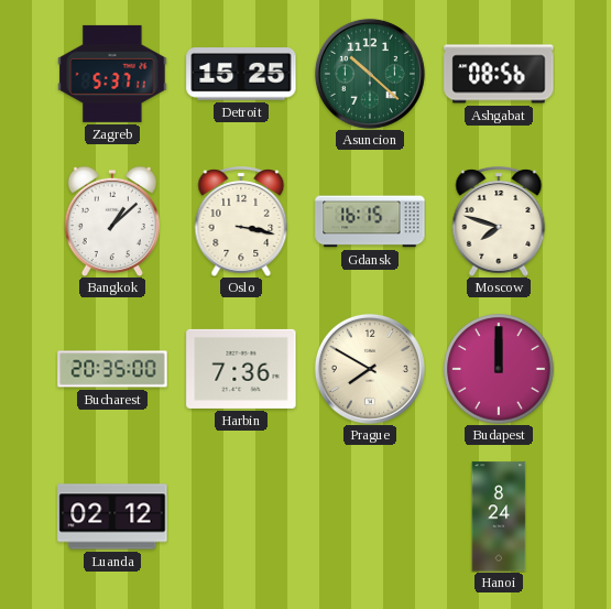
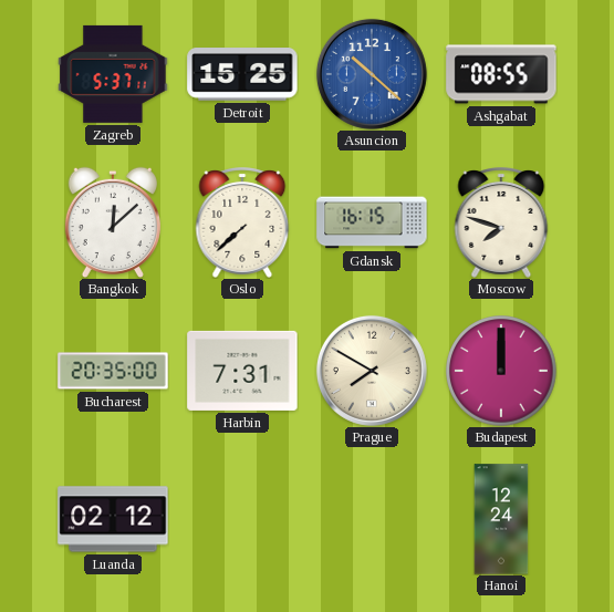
Asuncion dial: green -> blue (372, 74)
Ashgabat: 08:56 -> 08:55 (501, 74)
Bangkok: 1:08 -> 12:08 (113, 222)
Oslo: 3:17 -> 7:38 (242, 224)
Harbin: 7:36 -> 7:31 (242, 371)
Hanoi: 8:24 -> 12:24 (501, 519)
